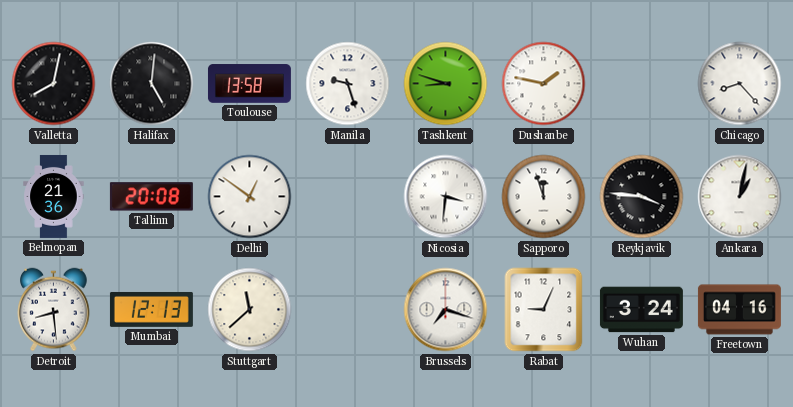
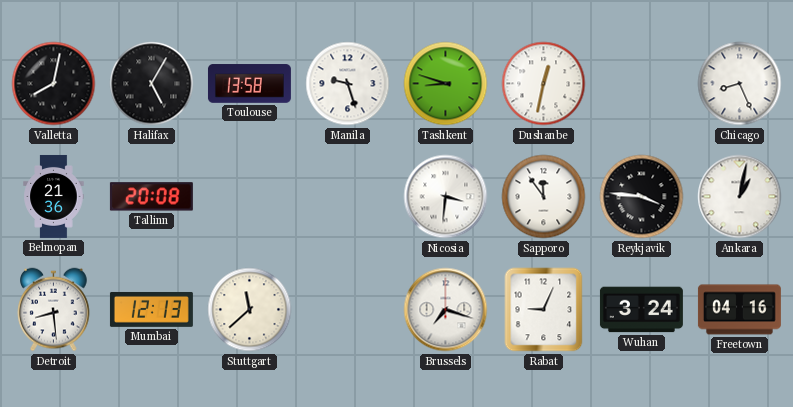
Halifax: 5:01 -> 5:05 (152, 84)
Dushanbe: 1:47 -> 12:32 (544, 84)
Chicago: 8:23 -> 8:26 (740, 84)
Delhi: 12:51 -> none (250, 197)
Sapporo: 11:57 -> 11:54 (544, 197)
